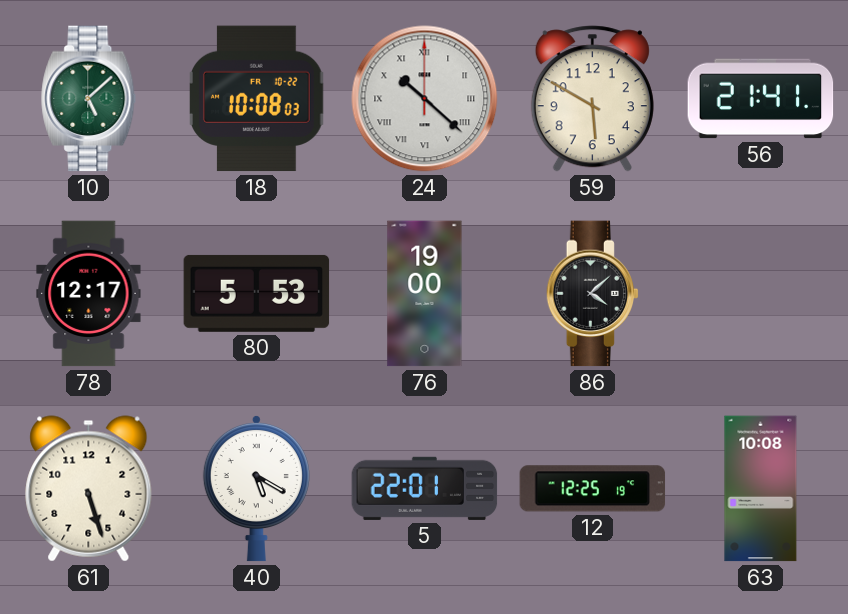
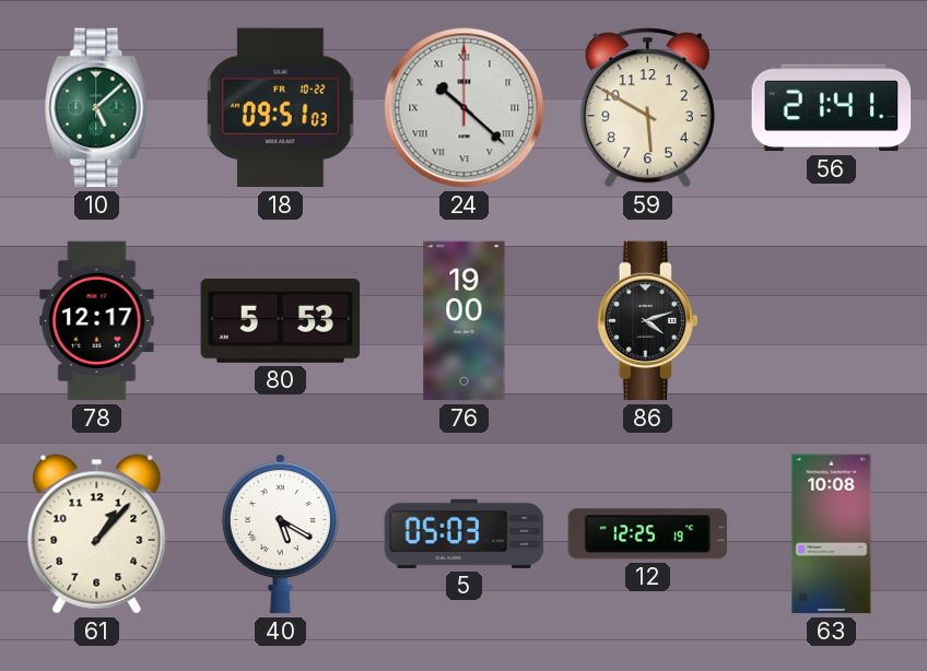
18: 10:08 -> 09:51 (281, 108)
86: 4:08 -> 4:12 (647, 321)
61: 5:27 -> 1:07 (97, 534)
5: 22:01 -> 05:03 (465, 533)
